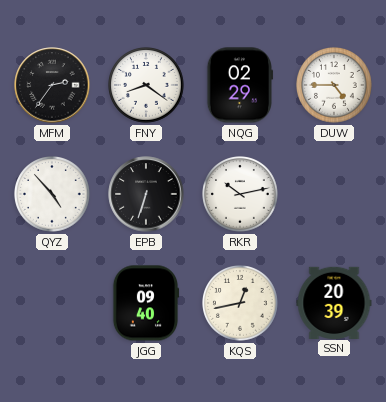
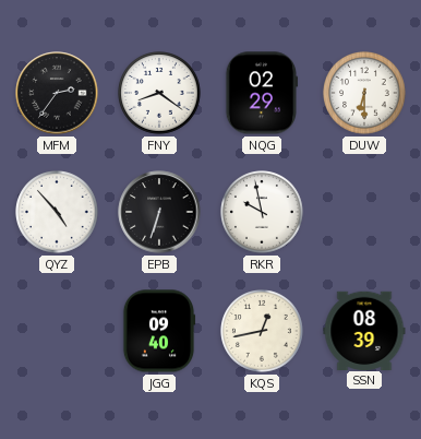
DUW: 4:45 -> 6:30 (365, 94)
RKR: 10:13 -> 9:58 (263, 213)
SSN: 20:39 -> 08:39 (364, 330)
